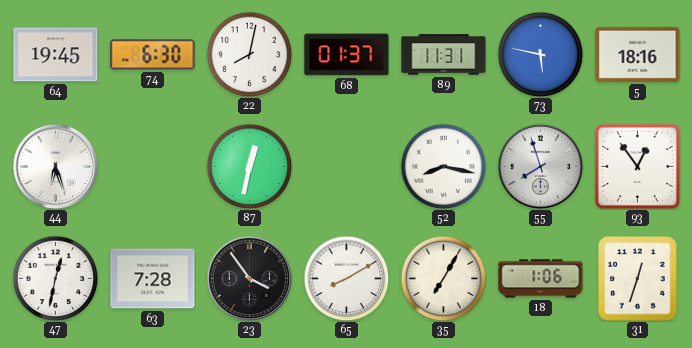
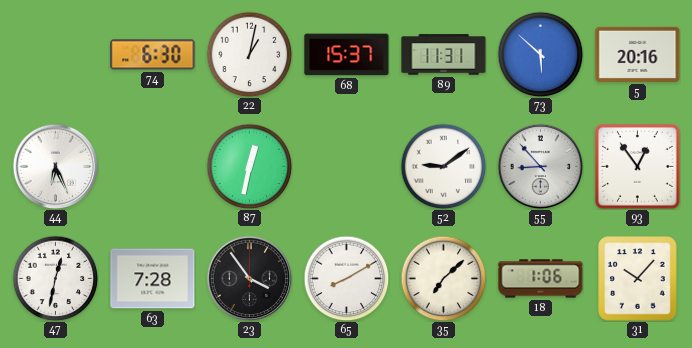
64: 19:45 -> none (56, 55)
22: 8:02 -> 1:02 (249, 54)
68: 01:37 -> 15:37 (347, 55)
73: 5:47 -> 5:52 (540, 54)
5: 18:16 -> 20:16 (638, 54)
44: 6:27 -> 6:26 (55, 166)
52: 8:17 -> 9:09 (443, 166)
55: 7:57 -> 8:53 (540, 166)
35: 7:05 -> 7:08 (443, 278)
31: 12:33 -> 10:07 (638, 279)
